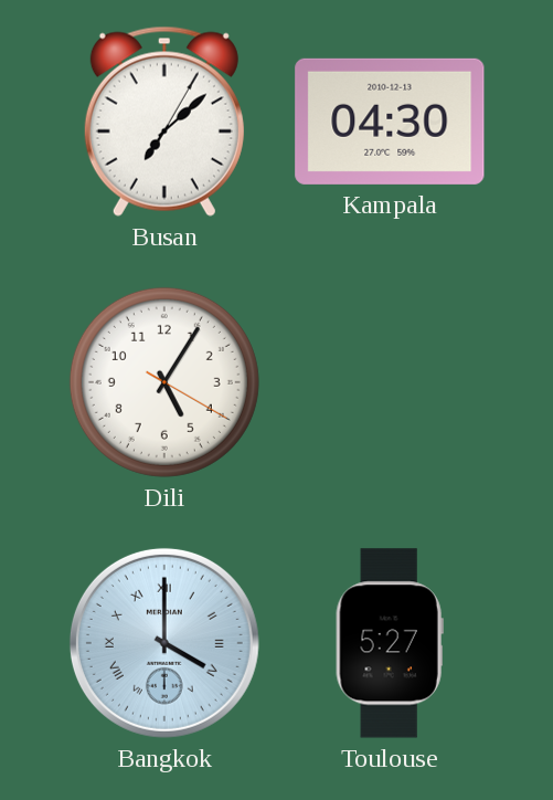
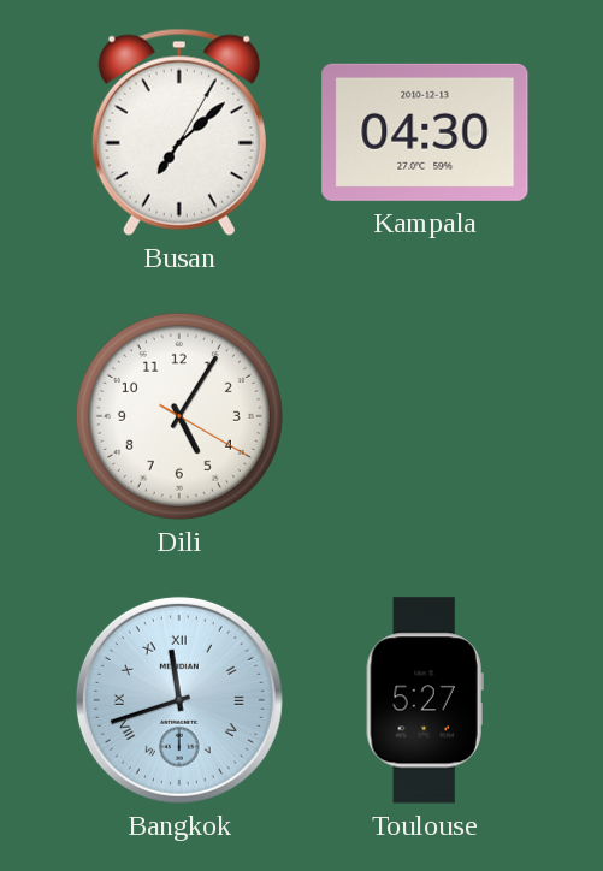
Bangkok: 4:00 -> 11:42 (179, 700)
